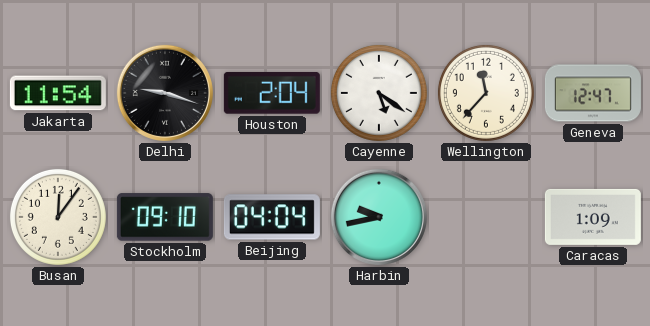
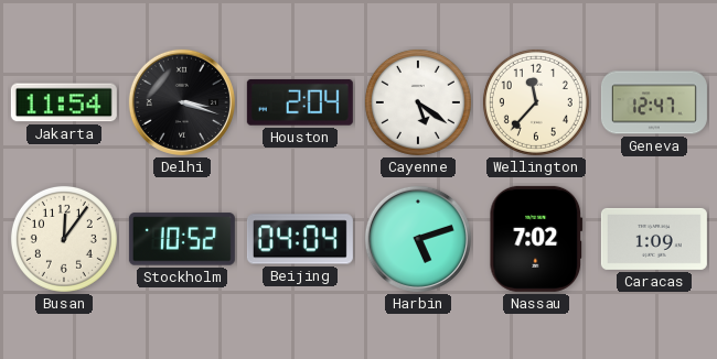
Delhi: 9:18 -> 3:18 (182, 102)
Stockholm: 09:10 -> 10:52 (182, 239)
Harbin: 9:43 -> 5:12 (418, 239)
Nassau: none -> 7:02 (536, 239)
